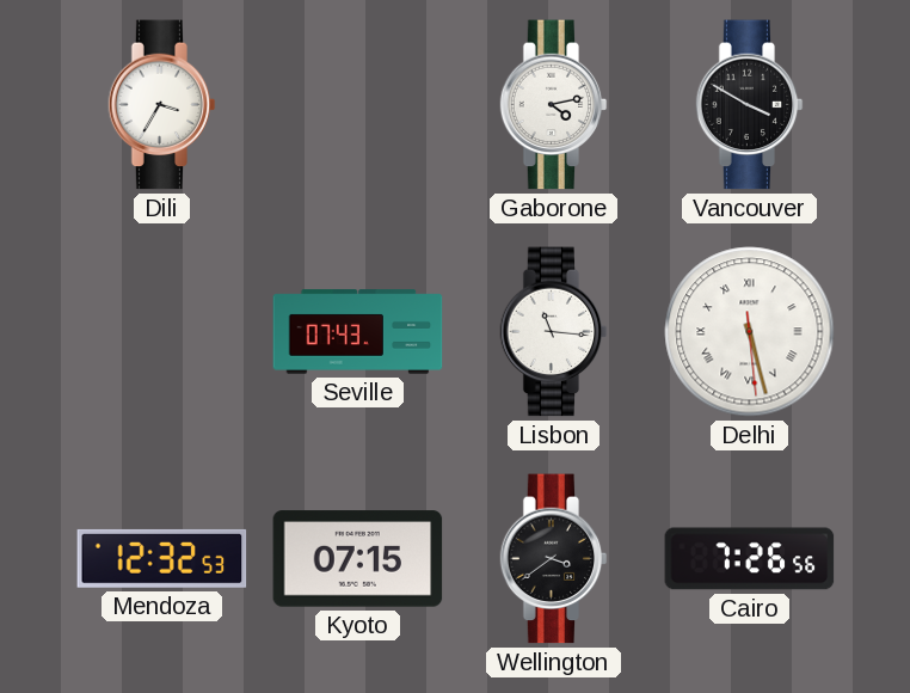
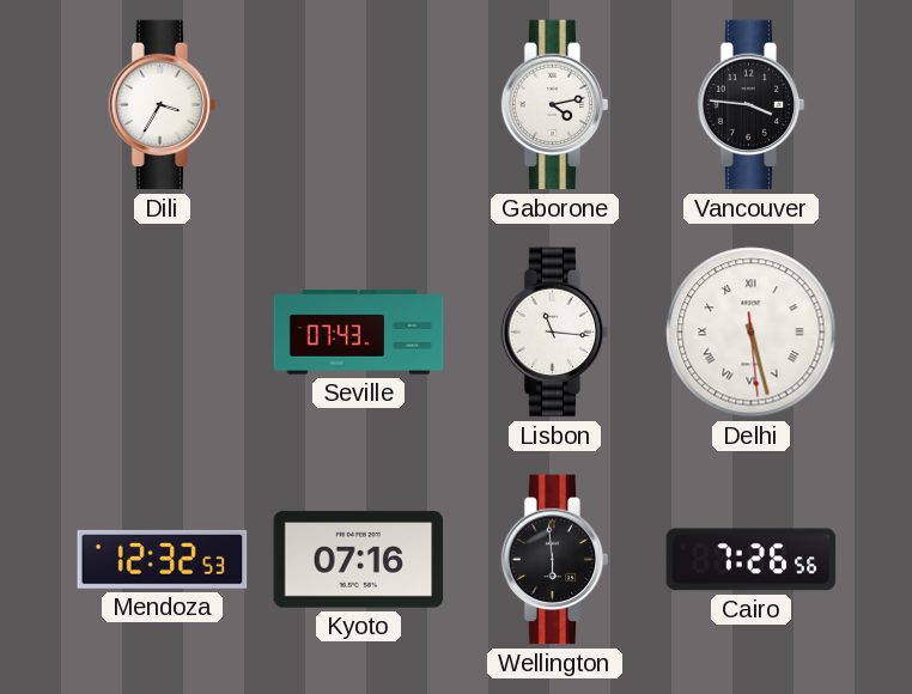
Vancouver: 3:50 -> 3:46 (752, 105)
Kyoto: 07:15 -> 07:16 (359, 560)
Wellington: 3:39 -> 5:59 (555, 560)
